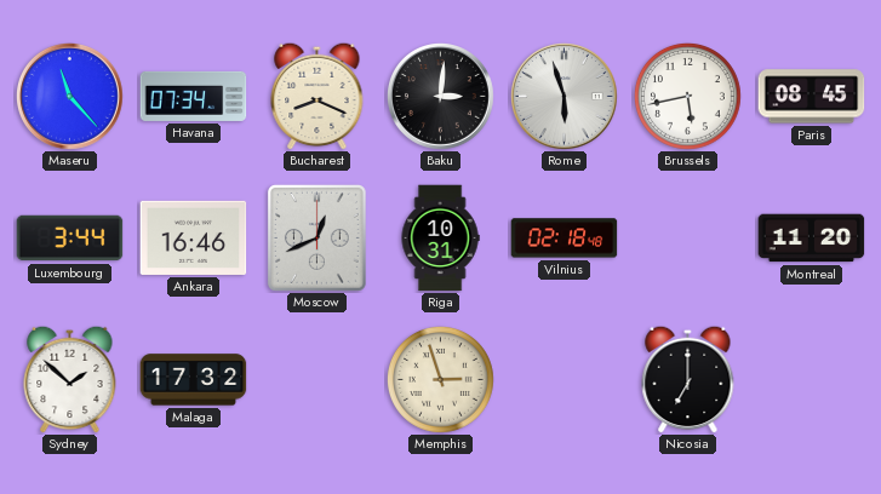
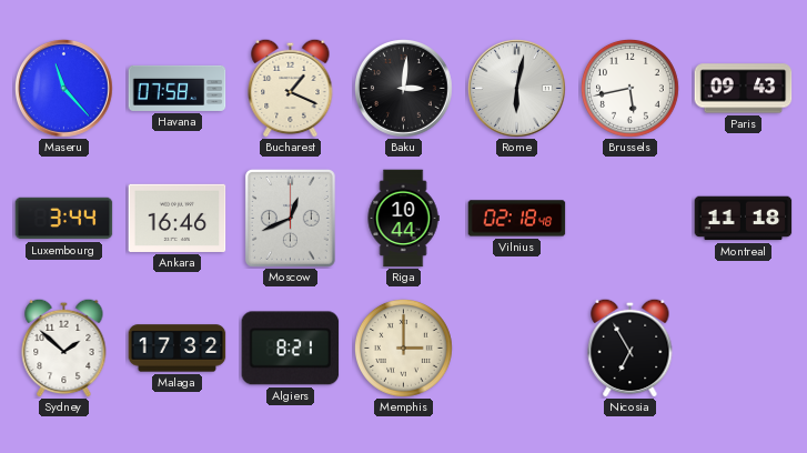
Havana: 07:34 -> 07:58 (178, 88)
Bucharest: 8:19 -> 1:19 (291, 88)
Rome: 5:57 -> 6:02 (517, 89)
Paris: 08:45 -> 09:43 (744, 89)
Riga: 10:31 -> 10:44 (403, 219)
Montreal: 11:20 -> 11:18 (744, 219)
Algiers: none -> 8:21 (291, 349)
Memphis: 2:57 -> 3:00 (403, 348)
Nicosia: 7:00 -> 6:55 (631, 348)
